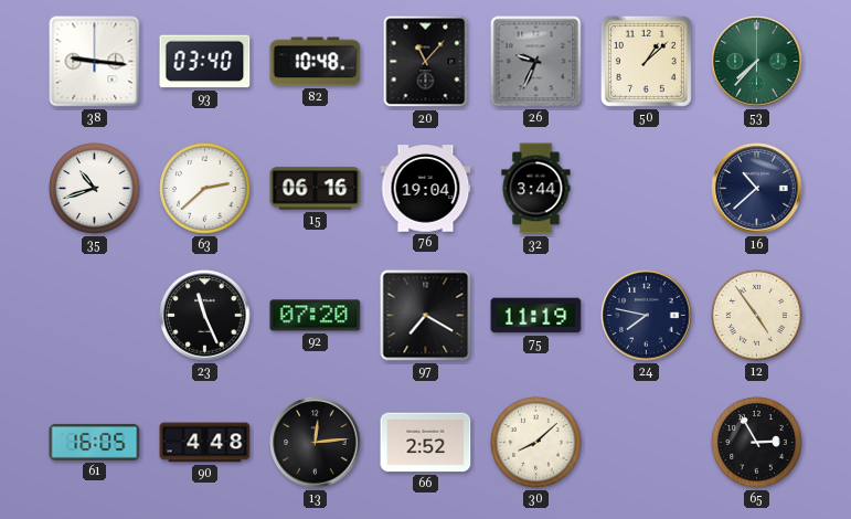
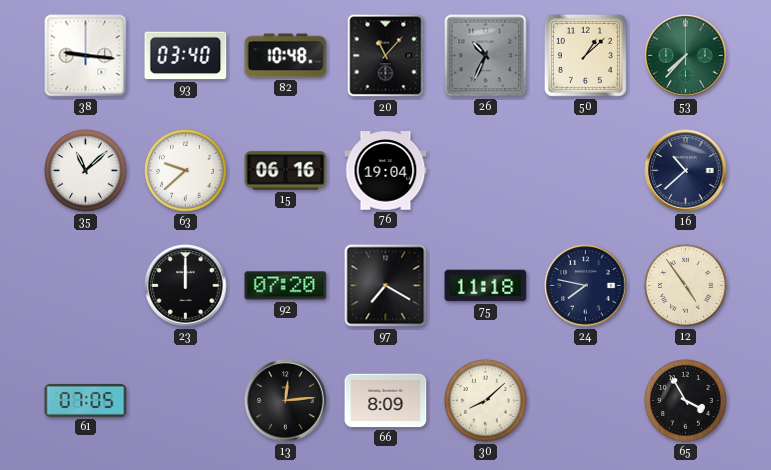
26: 9:34 -> 10:34 (486, 56)
35: 10:42 -> 11:08 (86, 171)
63: 2:38 -> 9:38 (186, 171)
32: 3:44 -> none (536, 189)
23: 11:26 -> 12:00 (186, 286)
75: 11:19 -> 11:18 (486, 286)
61: 16:05 -> 07:05 (86, 400)
90: 4:48 -> none (205, 443)
66: 2:52 -> 8:09 (386, 401)
65: 2:55 -> 3:55 (686, 401)
